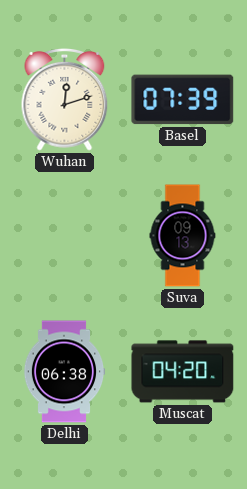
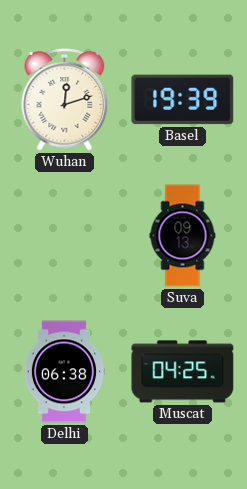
Basel: 07:39 -> 19:39 (183, 100)
Muscat: 04:20 -> 04:25 (183, 372)
